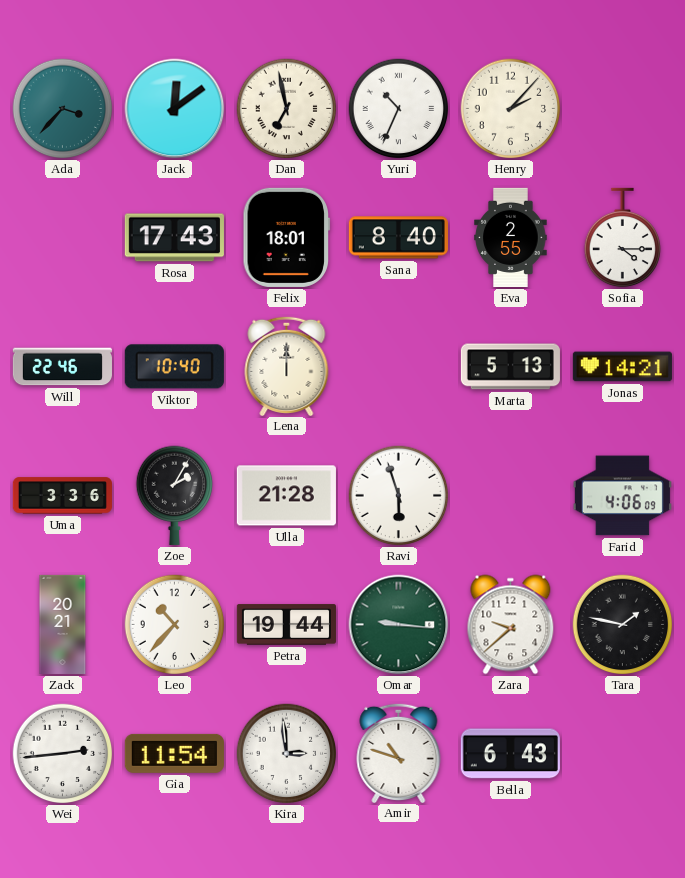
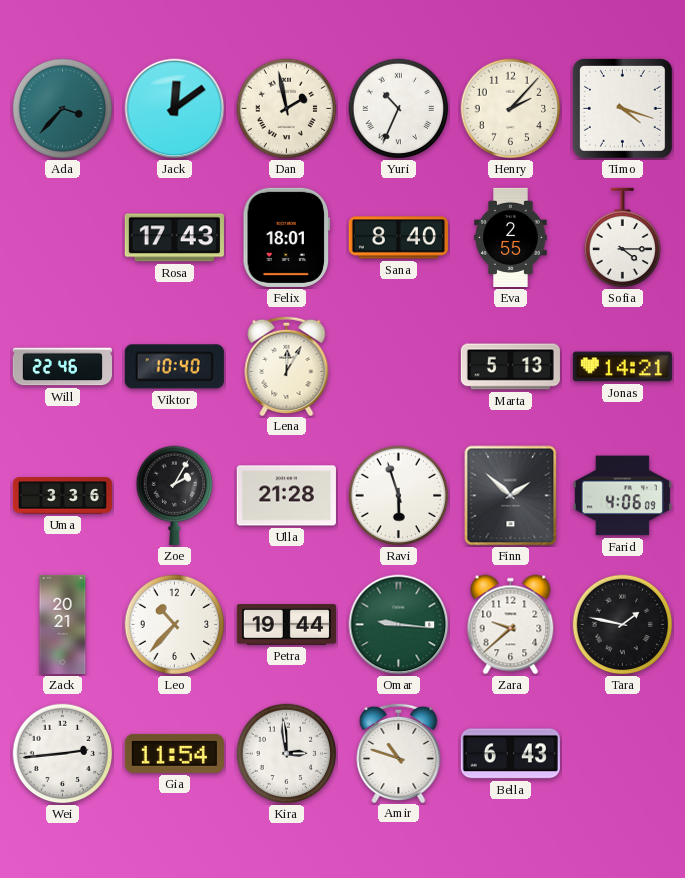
Dan: 6:58 -> 1:58 (287, 109)
Timo: none -> 4:18 (622, 108)
Lena: 12:00 -> 12:05 (287, 365)
Finn: none -> 1:52 (511, 496)
